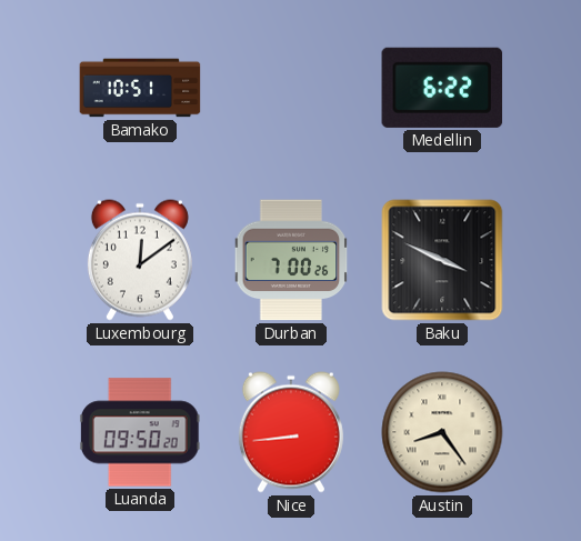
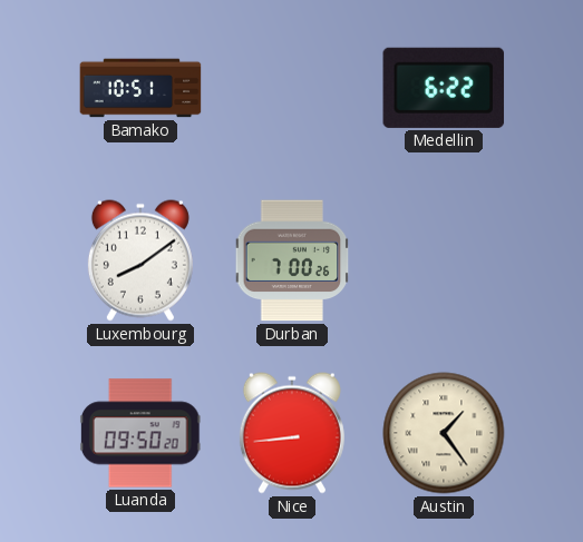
Luxembourg: 12:09 -> 8:09 (140, 260)
Baku: 3:49 -> none (442, 260)
Austin: 8:24 -> 1:24 (444, 433)
